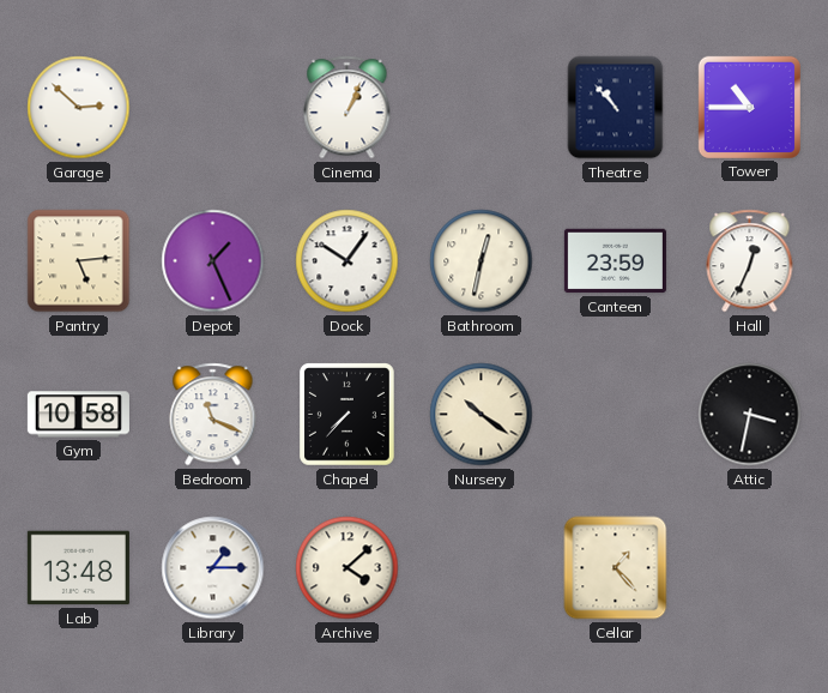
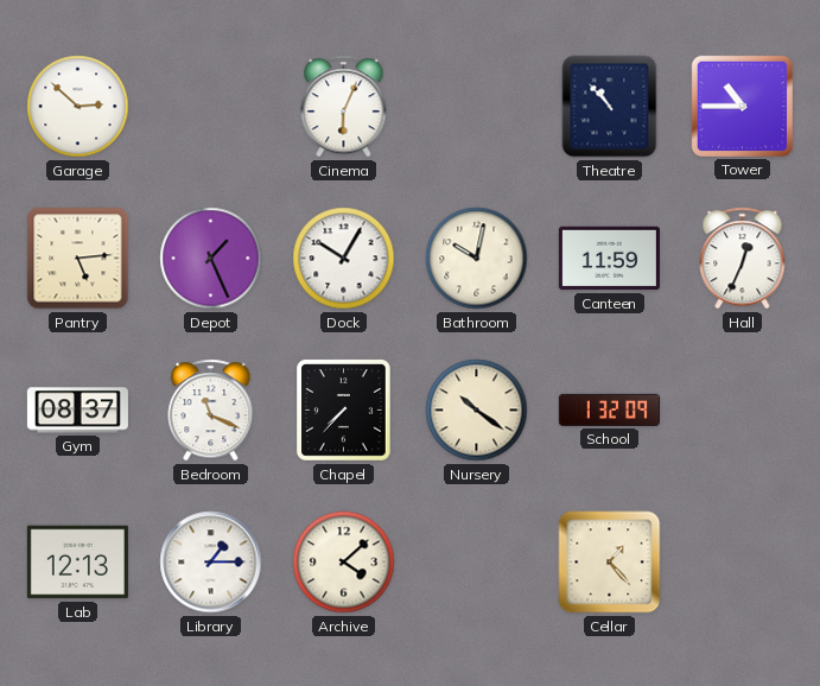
Cinema: 1:04 -> 6:04 (344, 107)
Dock: 10:06 -> 10:05 (344, 259)
Bathroom: 12:32 -> 10:02 (477, 259)
Canteen: 23:59 -> 11:59 (609, 259)
Gym: 10:58 -> 08:37 (77, 411)
School: none -> 1:32 (609, 409)
Attic: 3:32 -> none (750, 415)
Lab: 13:48 -> 12:13 (77, 563)
